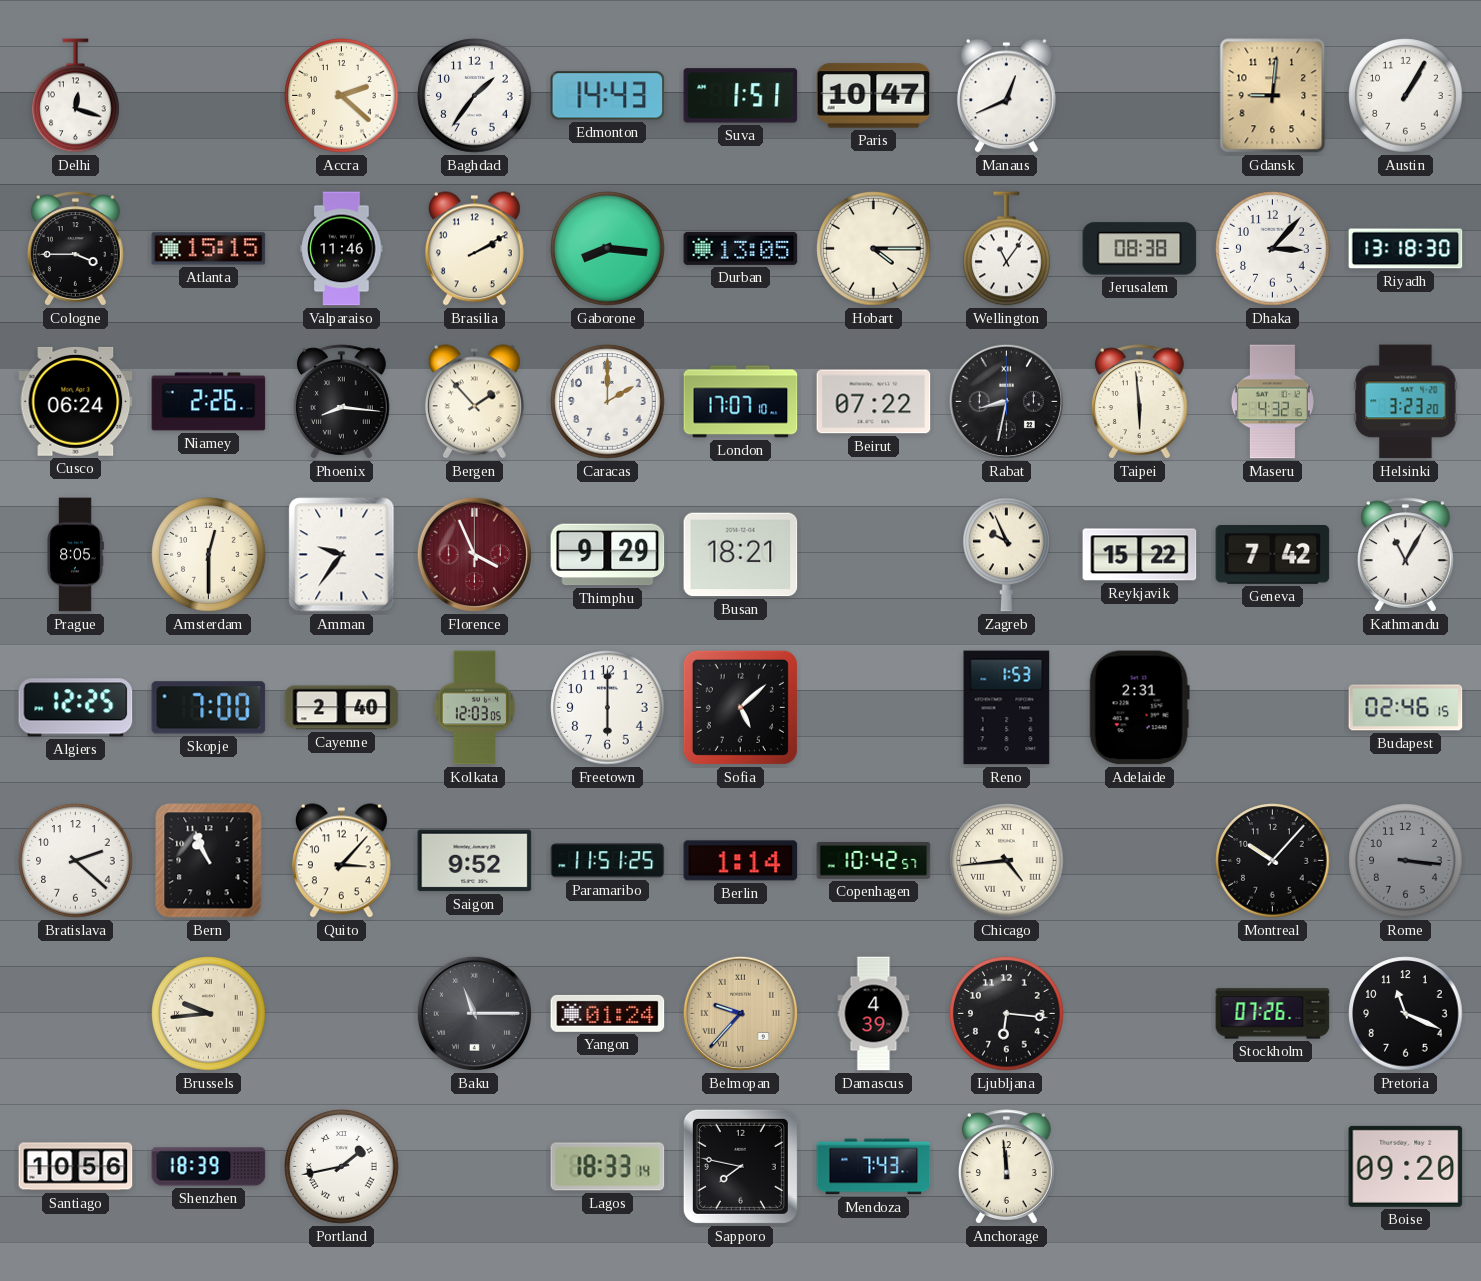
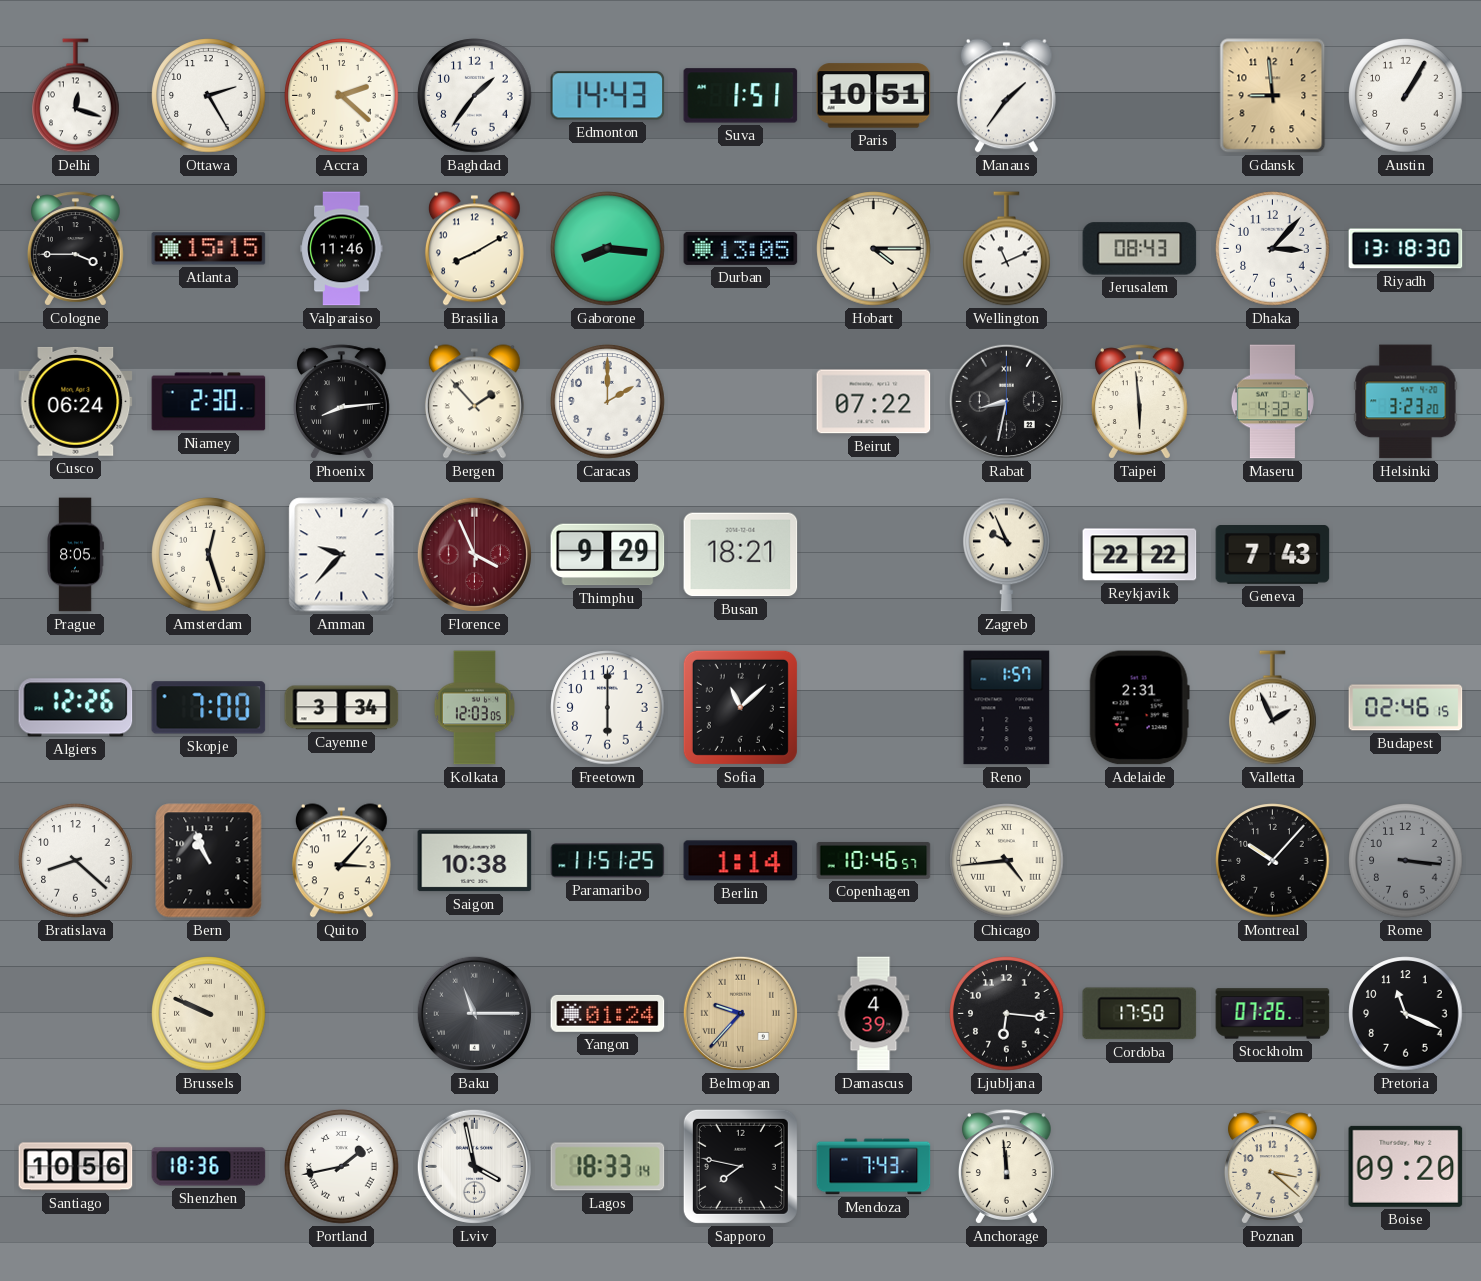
Ottawa: none -> 2:25 (209, 96)
Paris: 10:47 -> 10:51 (874, 96)
Manaus: 12:41 -> 1:36 (1006, 96)
Gdansk: 9:01 -> 8:59 (1273, 96)
Brasilia: 2:10 -> 8:10 (474, 249)
Wellington: 11:06 -> 11:11 (1007, 249)
Jerusalem: 08:38 -> 08:43 (1140, 249)
Niamey: 2:26 -> 2:30 (209, 402)
Phoenix: 8:16 -> 8:14 (342, 402)
London: 17:07 -> none (741, 402)
Amsterdam: 12:30 -> 12:27 (209, 555)
Amman: 9:36 -> 9:37 (342, 555)
Reykjavik: 15:22 -> 22:22 (1140, 555)
Geneva: 7:42 -> 7:43 (1273, 555)
Kathmandu: 11:05 -> none (1406, 555)
Algiers: 12:25 -> 12:26 (76, 708)
Cayenne: 2:40 -> 3:34 (342, 708)
Sofia: 5:08 -> 11:08 (740, 707)
Reno: 1:53 -> 1:57 (1007, 708)
Valletta: none -> 1:56 (1273, 708)
Bratislava: 2:22 -> 8:22 (76, 861)
Saigon: 9:52 -> 10:38 (475, 861)
Copenhagen: 10:42 -> 10:46 (874, 860)
Brussels: 9:44 -> 9:49 (209, 1014)
Cordoba: none -> 17:50 (1140, 1014)
Shenzhen: 18:39 -> 18:36 (209, 1167)
Lviv: none -> 3:58 (474, 1166)
Poznan: none -> 3:22 (1273, 1167)
